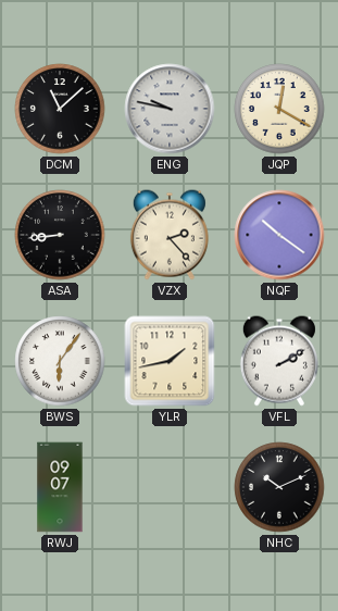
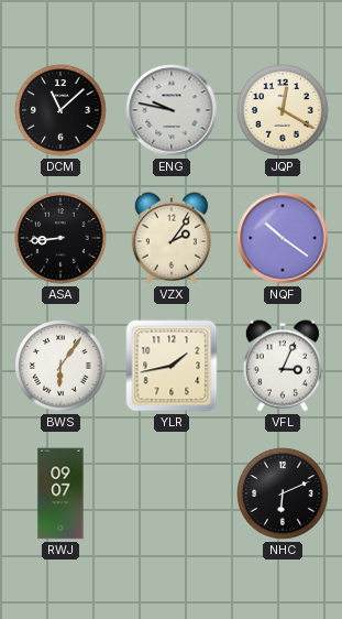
VZX: 2:23 -> 2:06 (172, 238)
VFL: 2:10 -> 3:04 (283, 366)
NHC: 10:11 -> 6:11 (283, 493)
